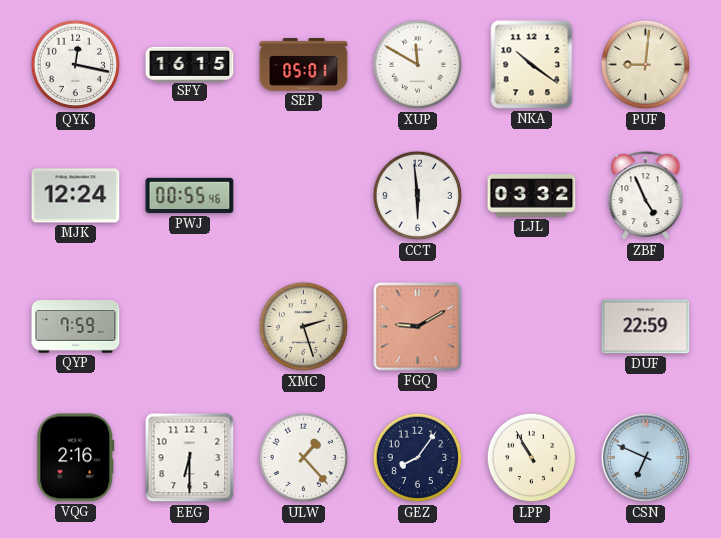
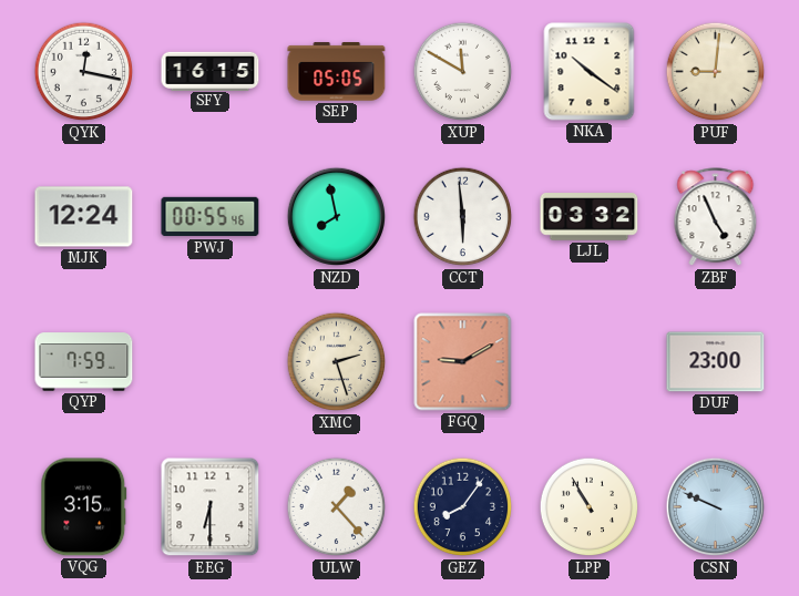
SEP: 05:01 -> 05:05 (337, 72)
NZD: none -> 7:58 (337, 217)
DUF: 22:59 -> 23:00 (716, 362)
VQG: 2:16 -> 3:15 (84, 507)
CSN: 6:49 -> 9:49 (716, 507)
